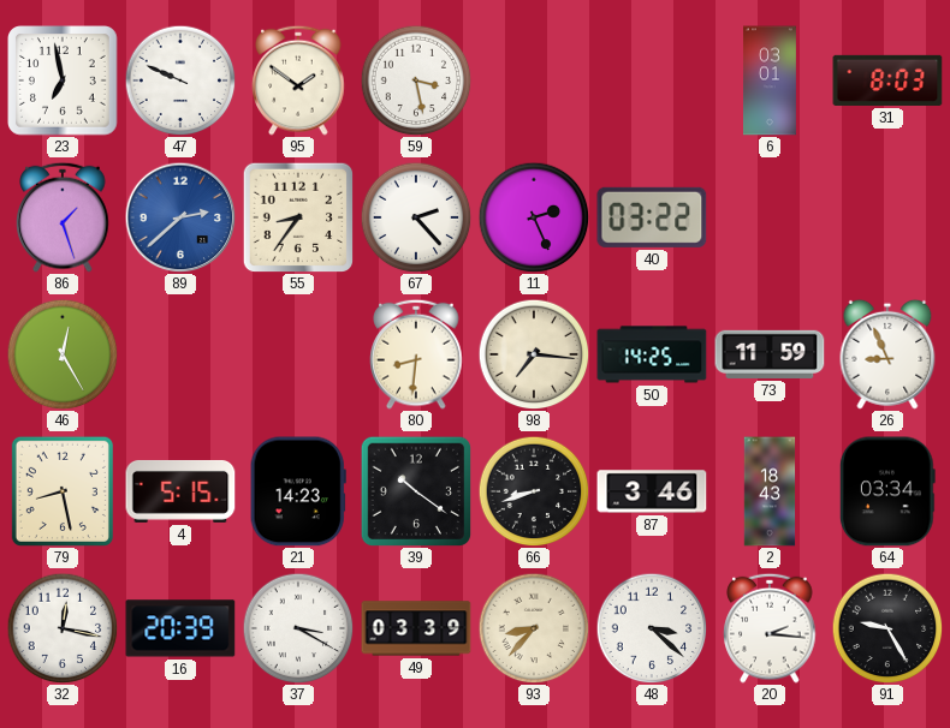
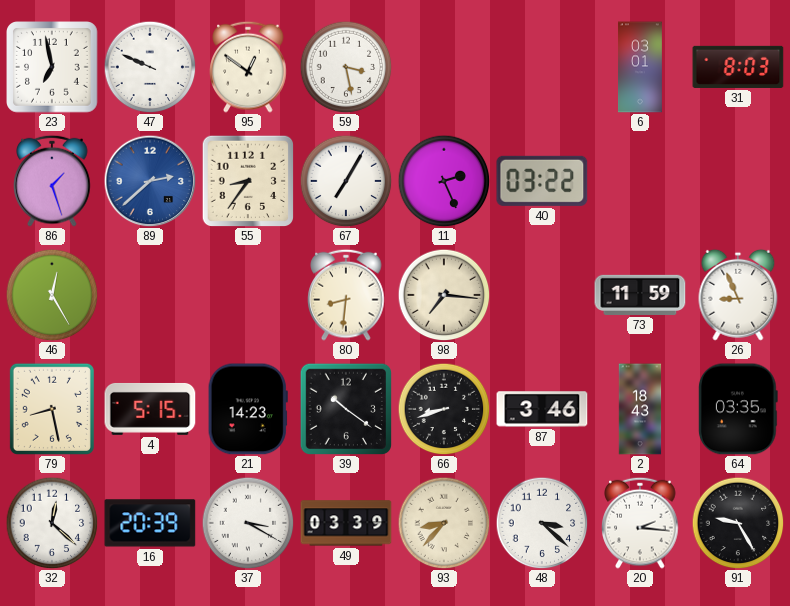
95: 1:51 -> 12:51 (248, 67)
67: 2:23 -> 7:05 (346, 181)
50: 14:25 -> none (652, 354)
64: 03:34 -> 03:35 (738, 409)
32: 12:17 -> 12:22 (52, 523)
